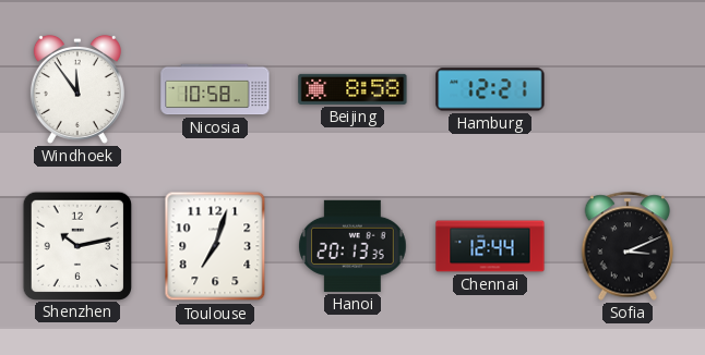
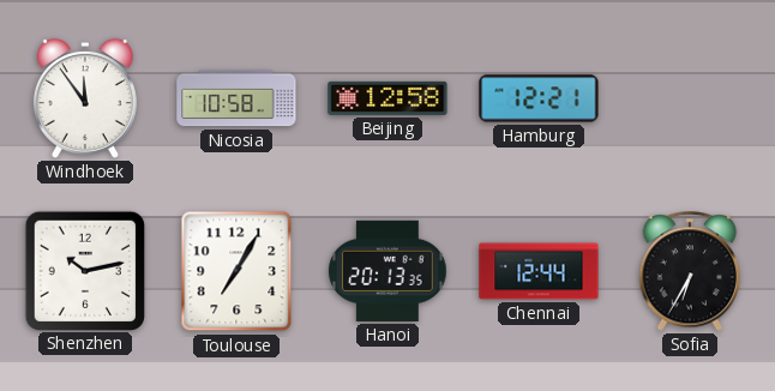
Beijing: 8:58 -> 12:58 (387, 98)
Toulouse: 7:03 -> 7:05 (236, 271)
Sofia: 3:11 -> 6:35 (690, 271)
